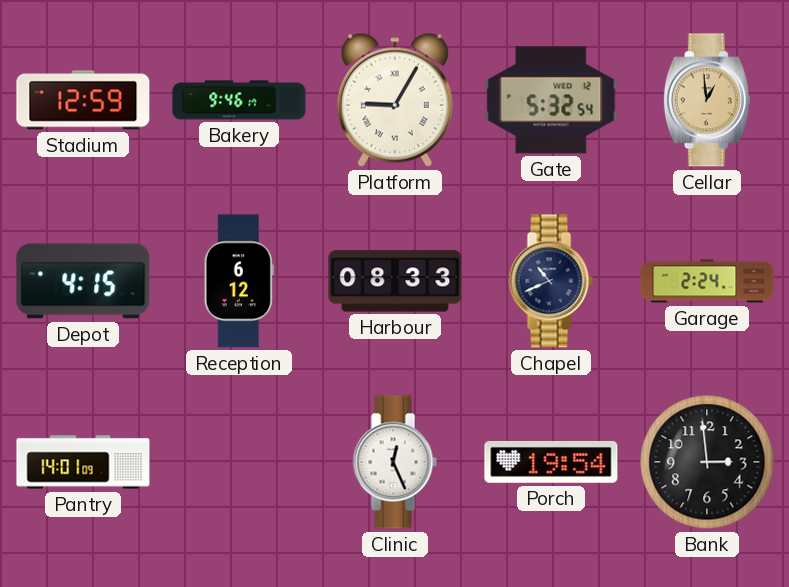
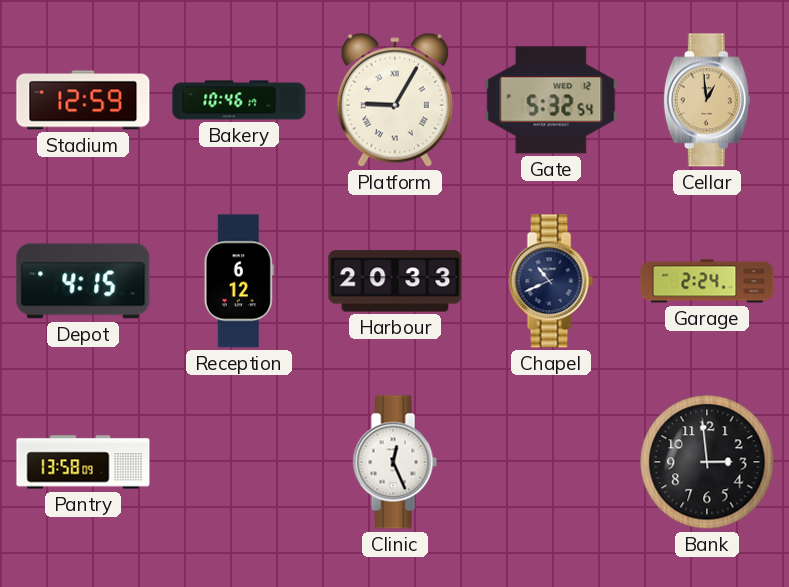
Bakery: 9:46 -> 10:46 (239, 100)
Harbour: 08:33 -> 20:33 (395, 281)
Pantry: 14:01 -> 13:58 (83, 462)
Porch: 19:54 -> none (551, 462)
